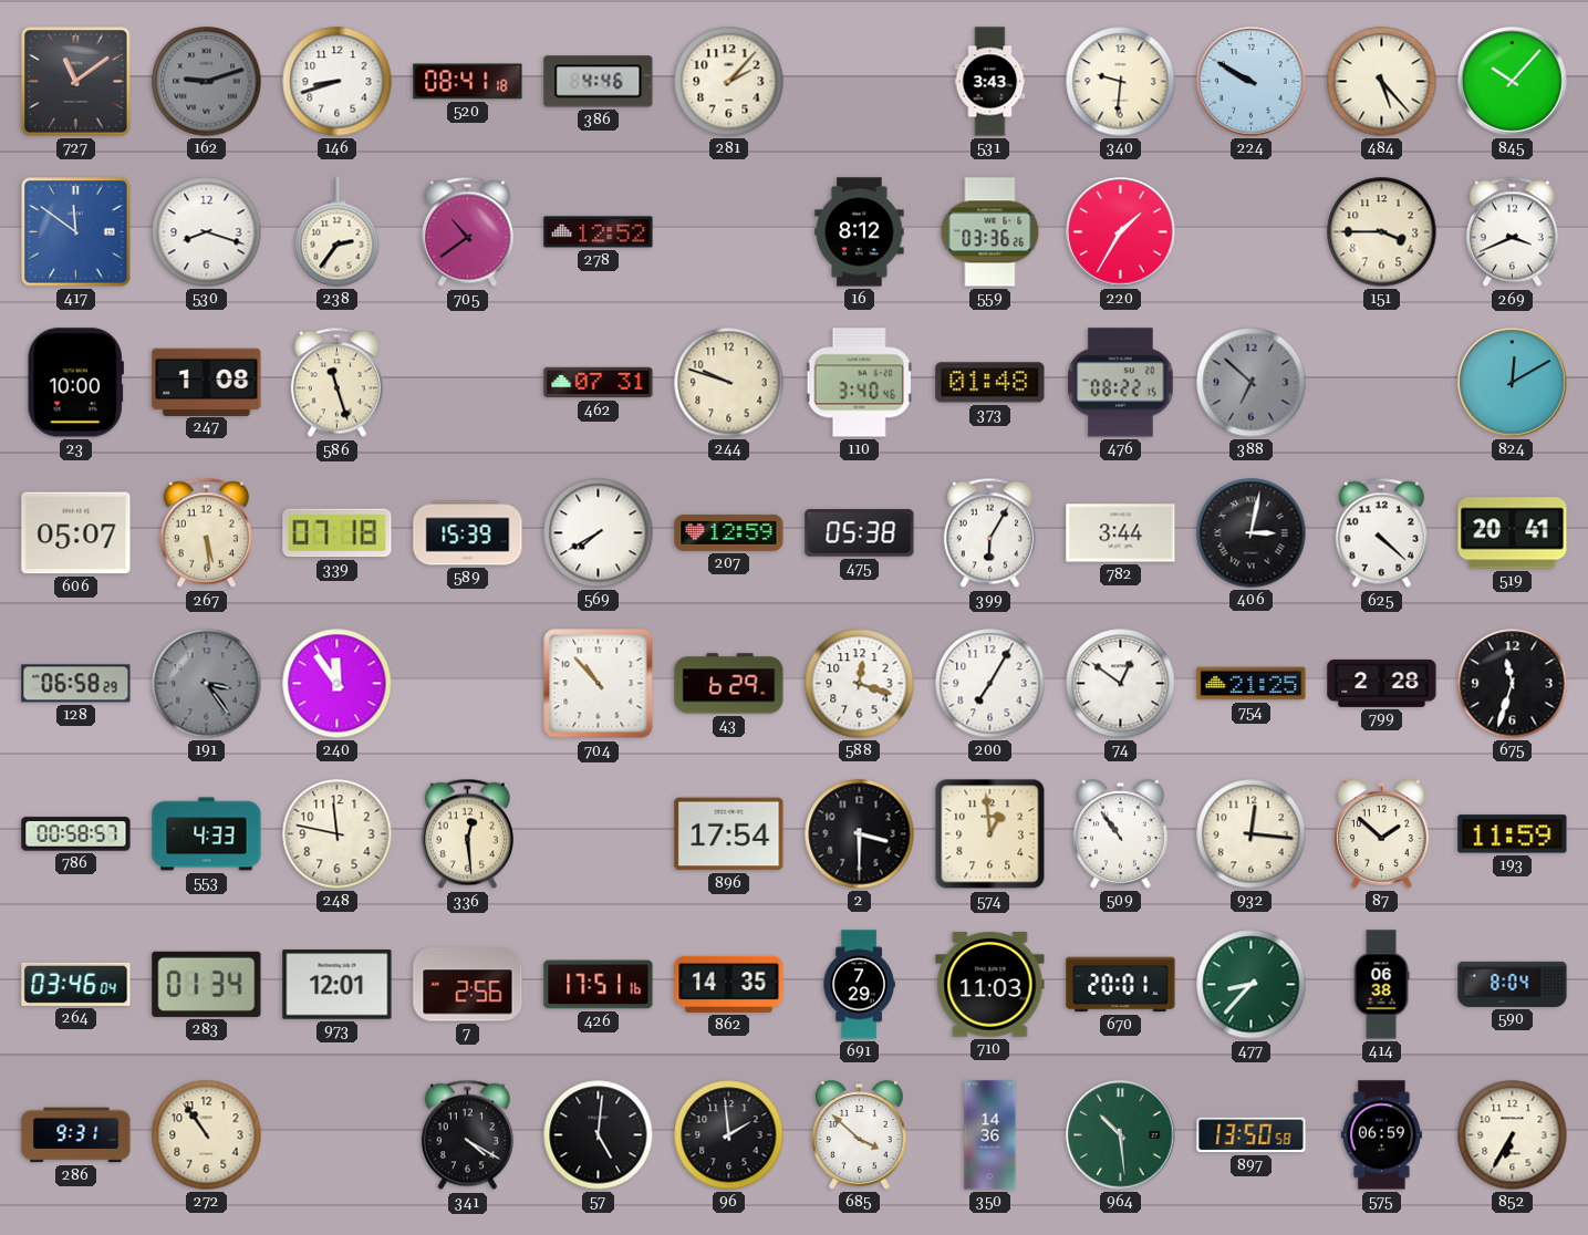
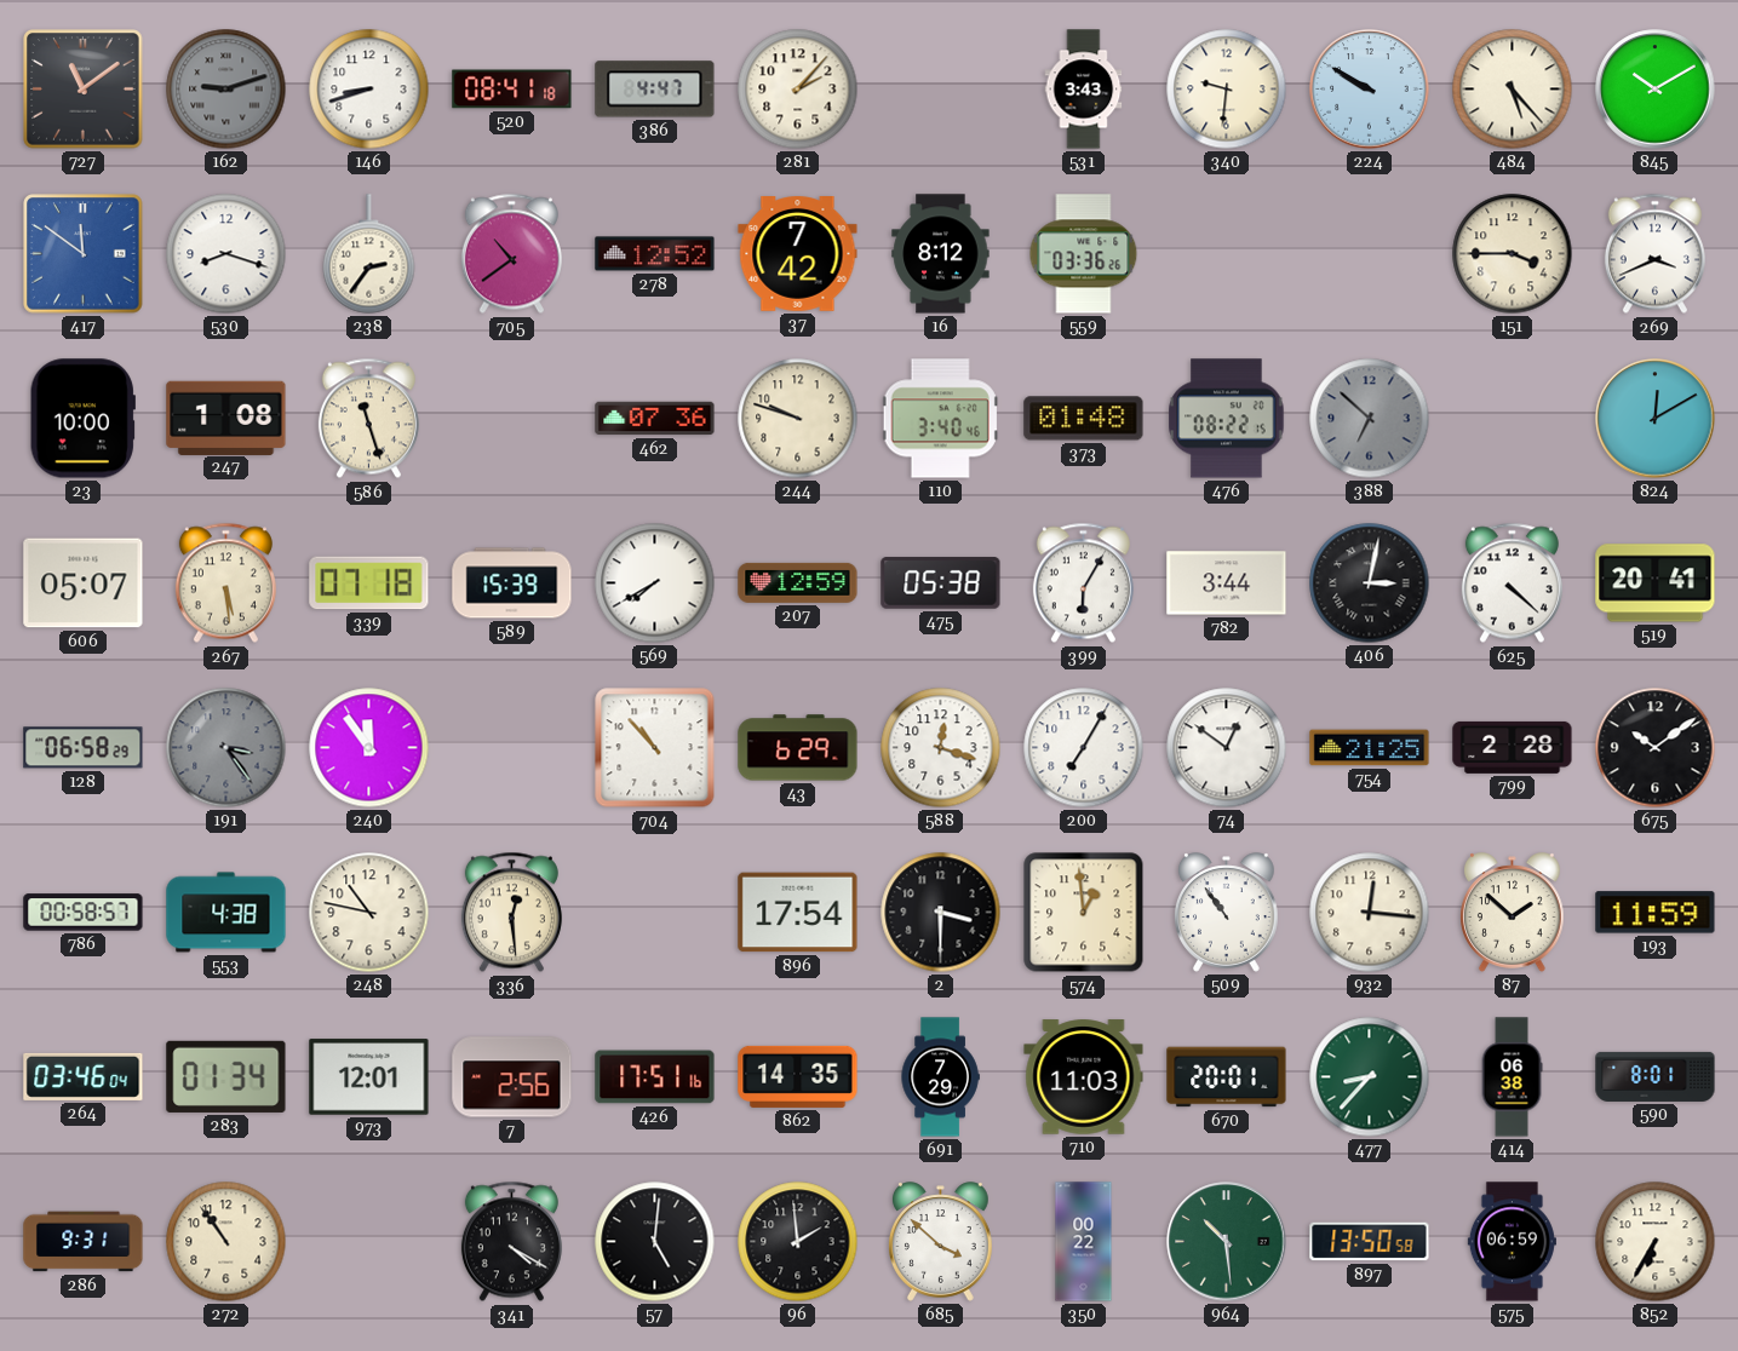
386: 4:46 -> 4:47 (655, 90)
845: 10:07 -> 10:10 (1656, 90)
37: none -> 7:42 (798, 254)
220: 1:35 -> none (1121, 232)
462: 07:31 -> 07:36 (655, 419)
675: 11:33 -> 10:09 (1656, 748)
553: 4:33 -> 4:38 (226, 913)
248: 11:47 -> 10:47 (369, 913)
590: 8:04 -> 8:01 (1656, 1076)
350: 14:36 -> 00:22 (1084, 1242)
